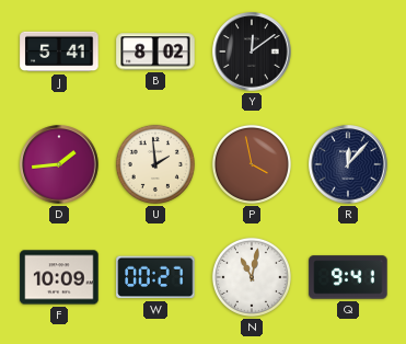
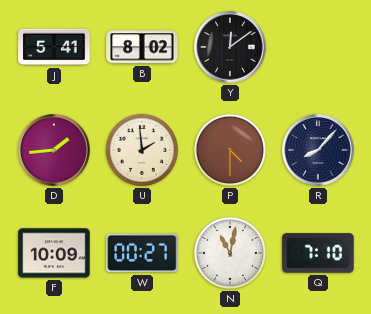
P: 3:58 -> 4:30 (230, 150)
R: 12:07 -> 8:07 (318, 150)
Q: 9:41 -> 7:10 (318, 253)
